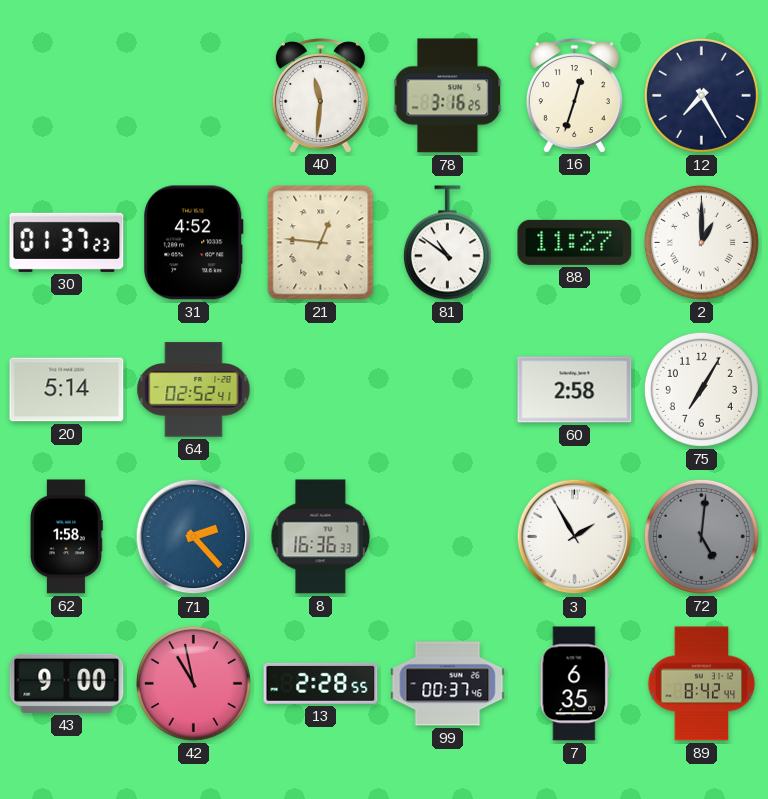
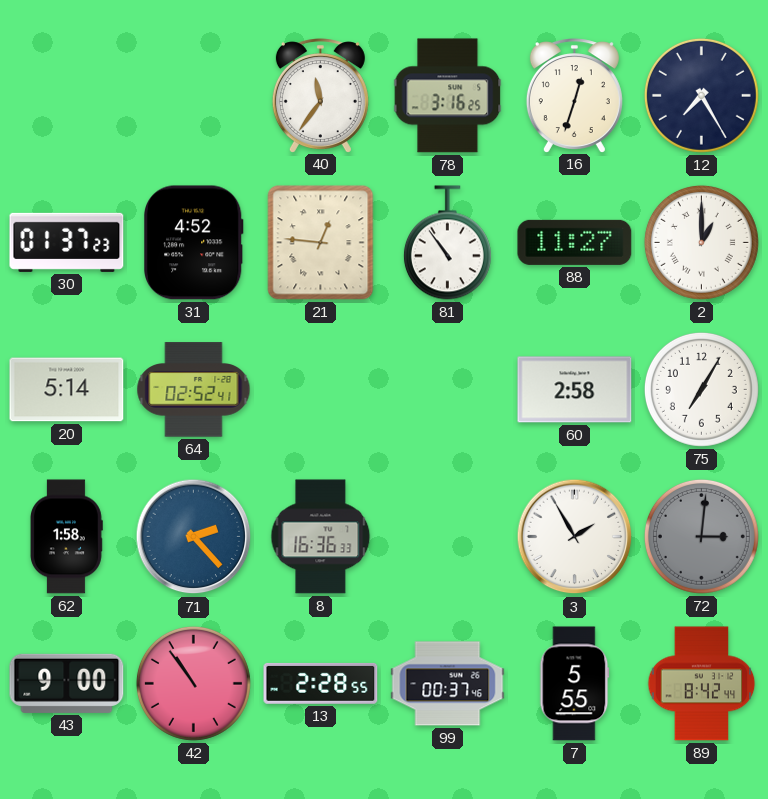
40: 11:31 -> 11:36 (320, 95)
81: 10:51 -> 10:54 (447, 243)
72: 5:01 -> 3:01 (701, 536)
42: 10:58 -> 10:54 (193, 683)
7: 6:35 -> 5:55 (575, 684)
